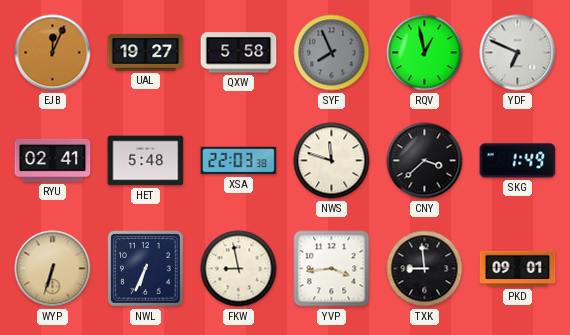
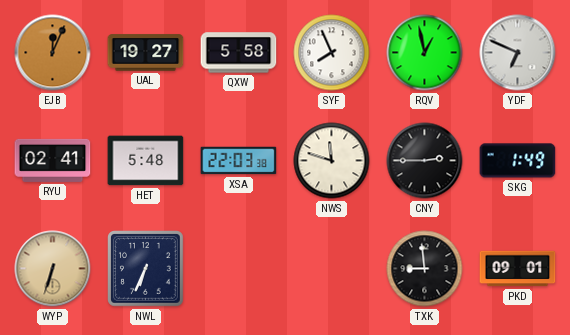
SYF dial: grey -> white (332, 53)
CNY: 3:38 -> 2:45 (425, 161)
FKW: 8:58 -> none (239, 269)
YVP: 3:44 -> none (332, 269)
